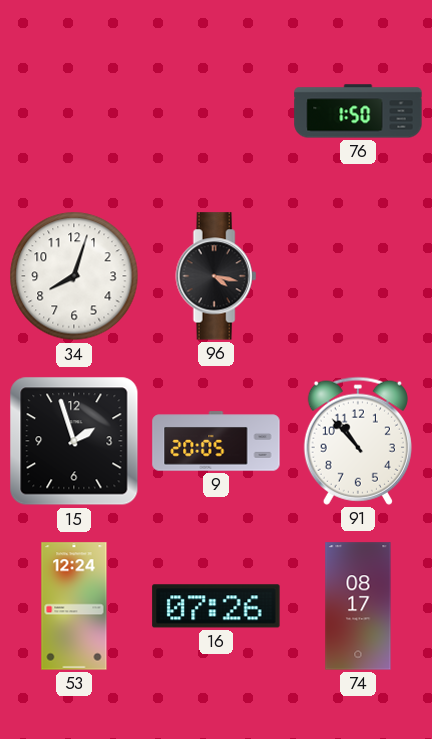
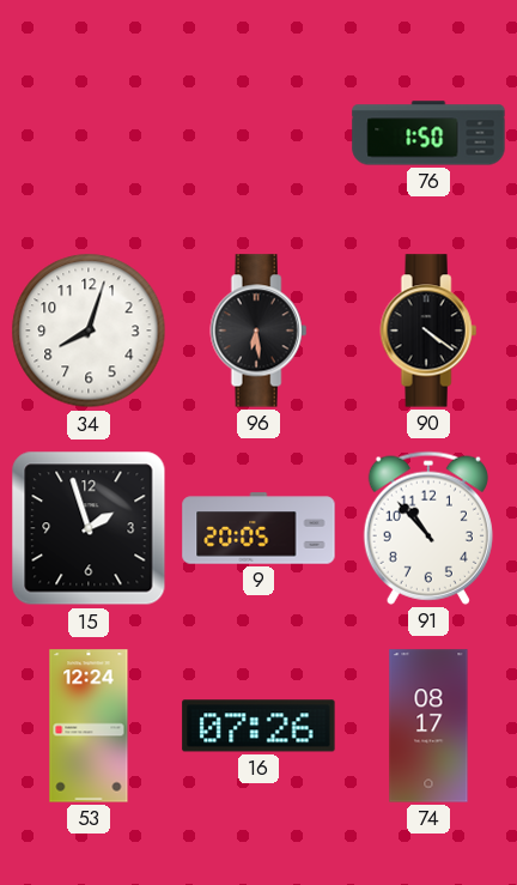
96: 4:17 -> 6:29 (258, 331)
90: none -> 4:21 (428, 331)
